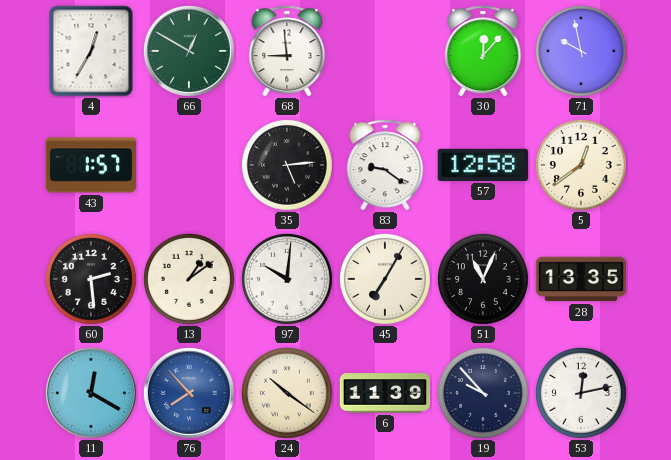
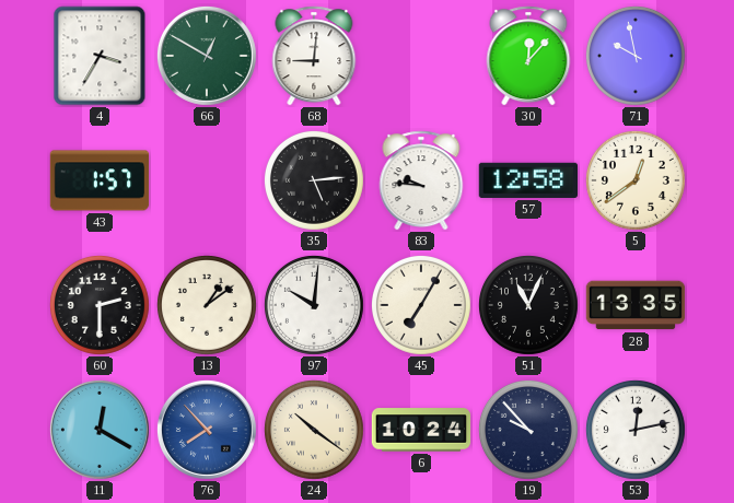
4: 12:35 -> 3:35 (100, 56)
68: 8:59 -> 9:01 (314, 56)
83: 9:21 -> 9:46 (421, 180)
60: 2:29 -> 2:30 (100, 305)
6: 11:39 -> 10:24 (421, 430)
